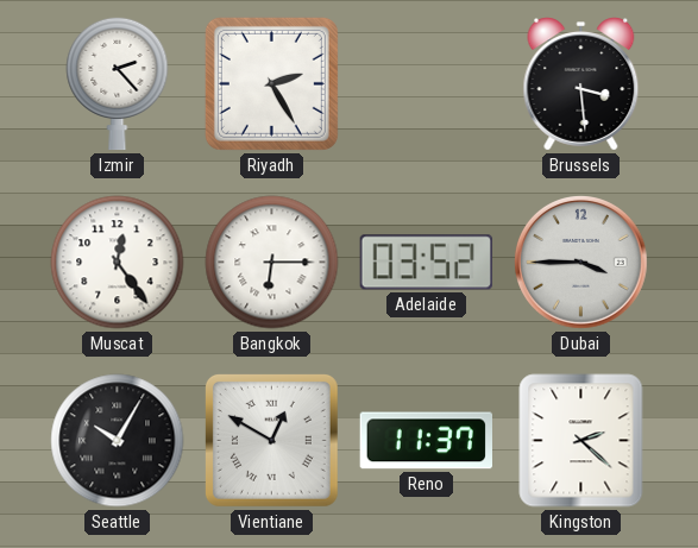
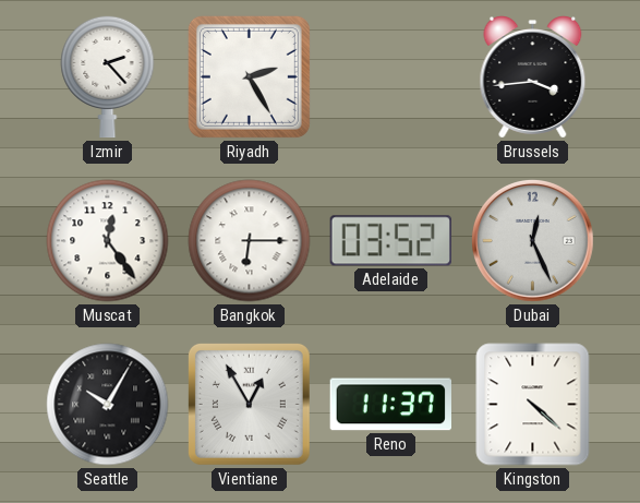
Brussels: 3:29 -> 3:44 (533, 77)
Dubai: 3:45 -> 12:26 (533, 241)
Vientiane: 12:50 -> 12:55 (249, 404)
Kingston: 2:22 -> 4:22 (533, 405)
